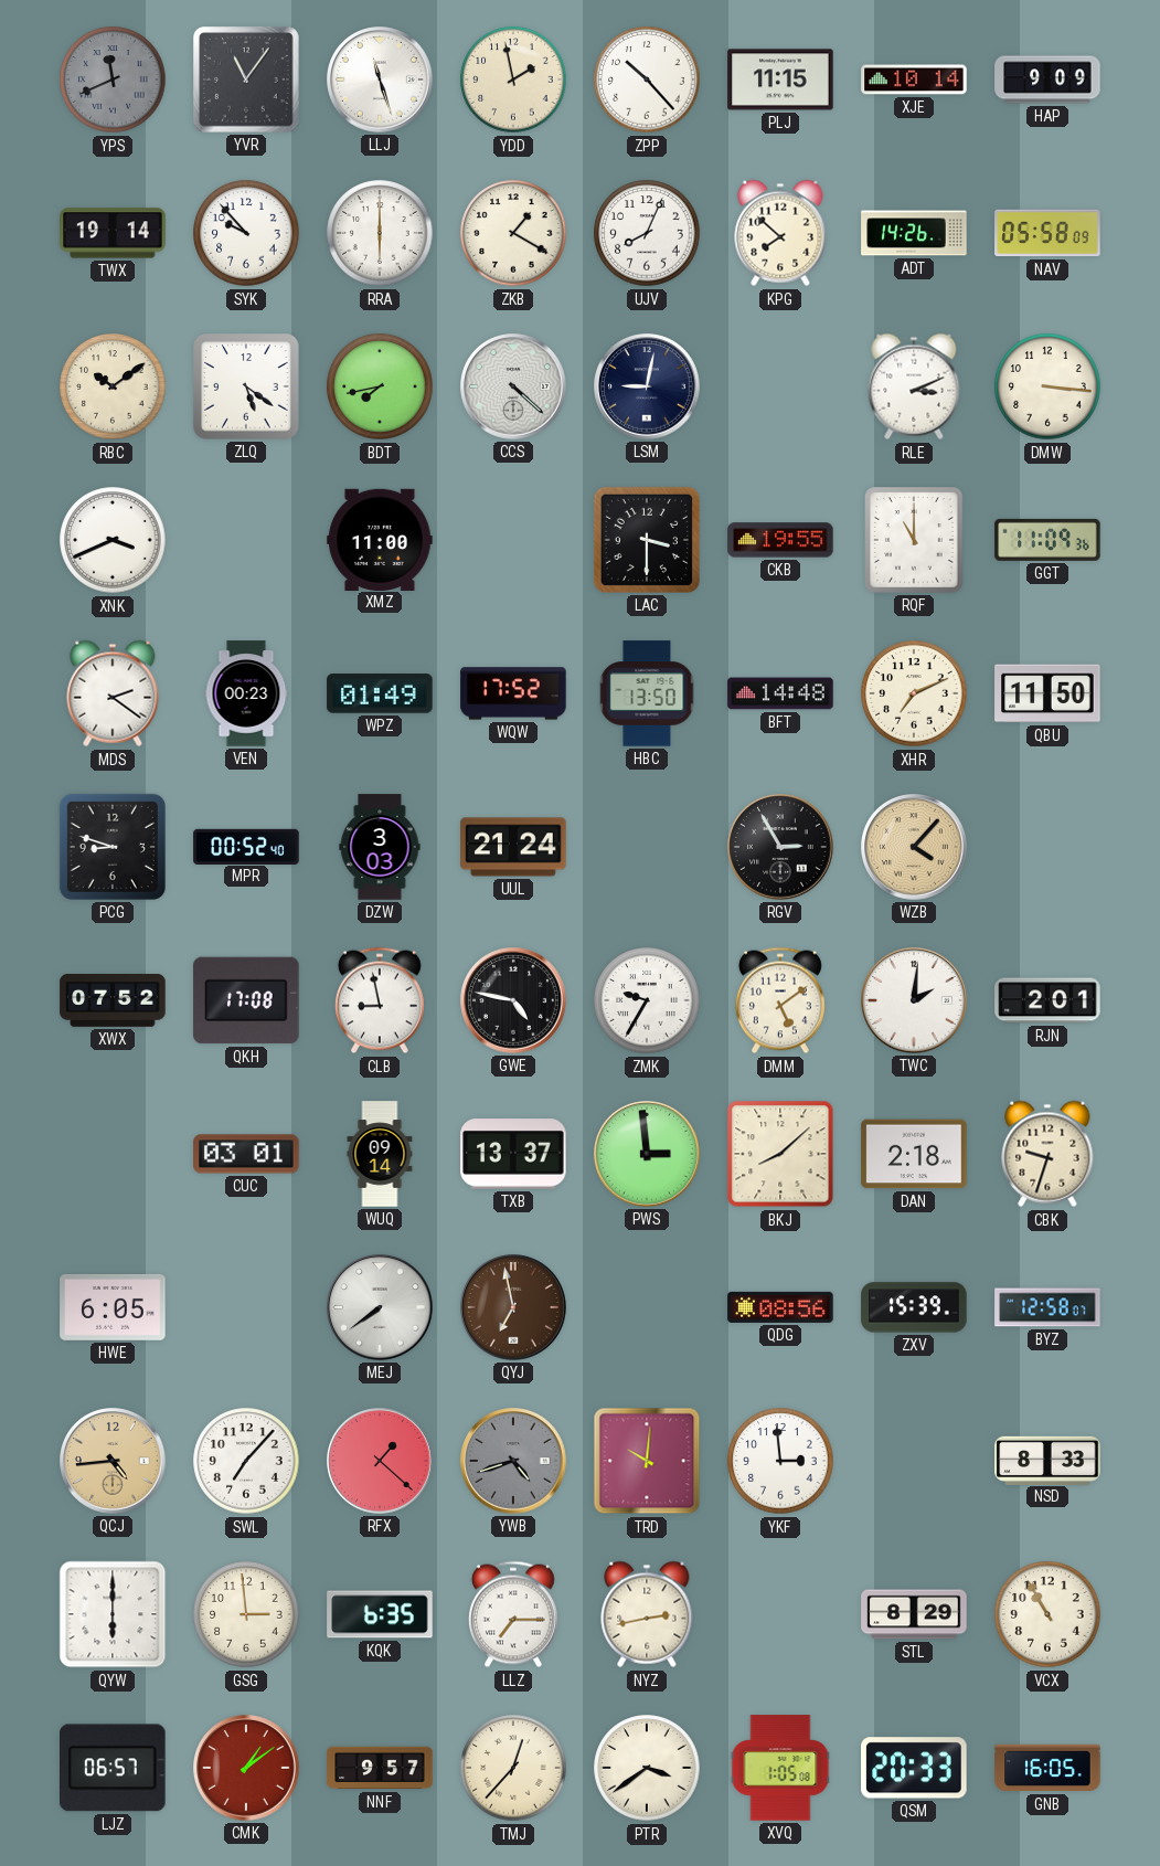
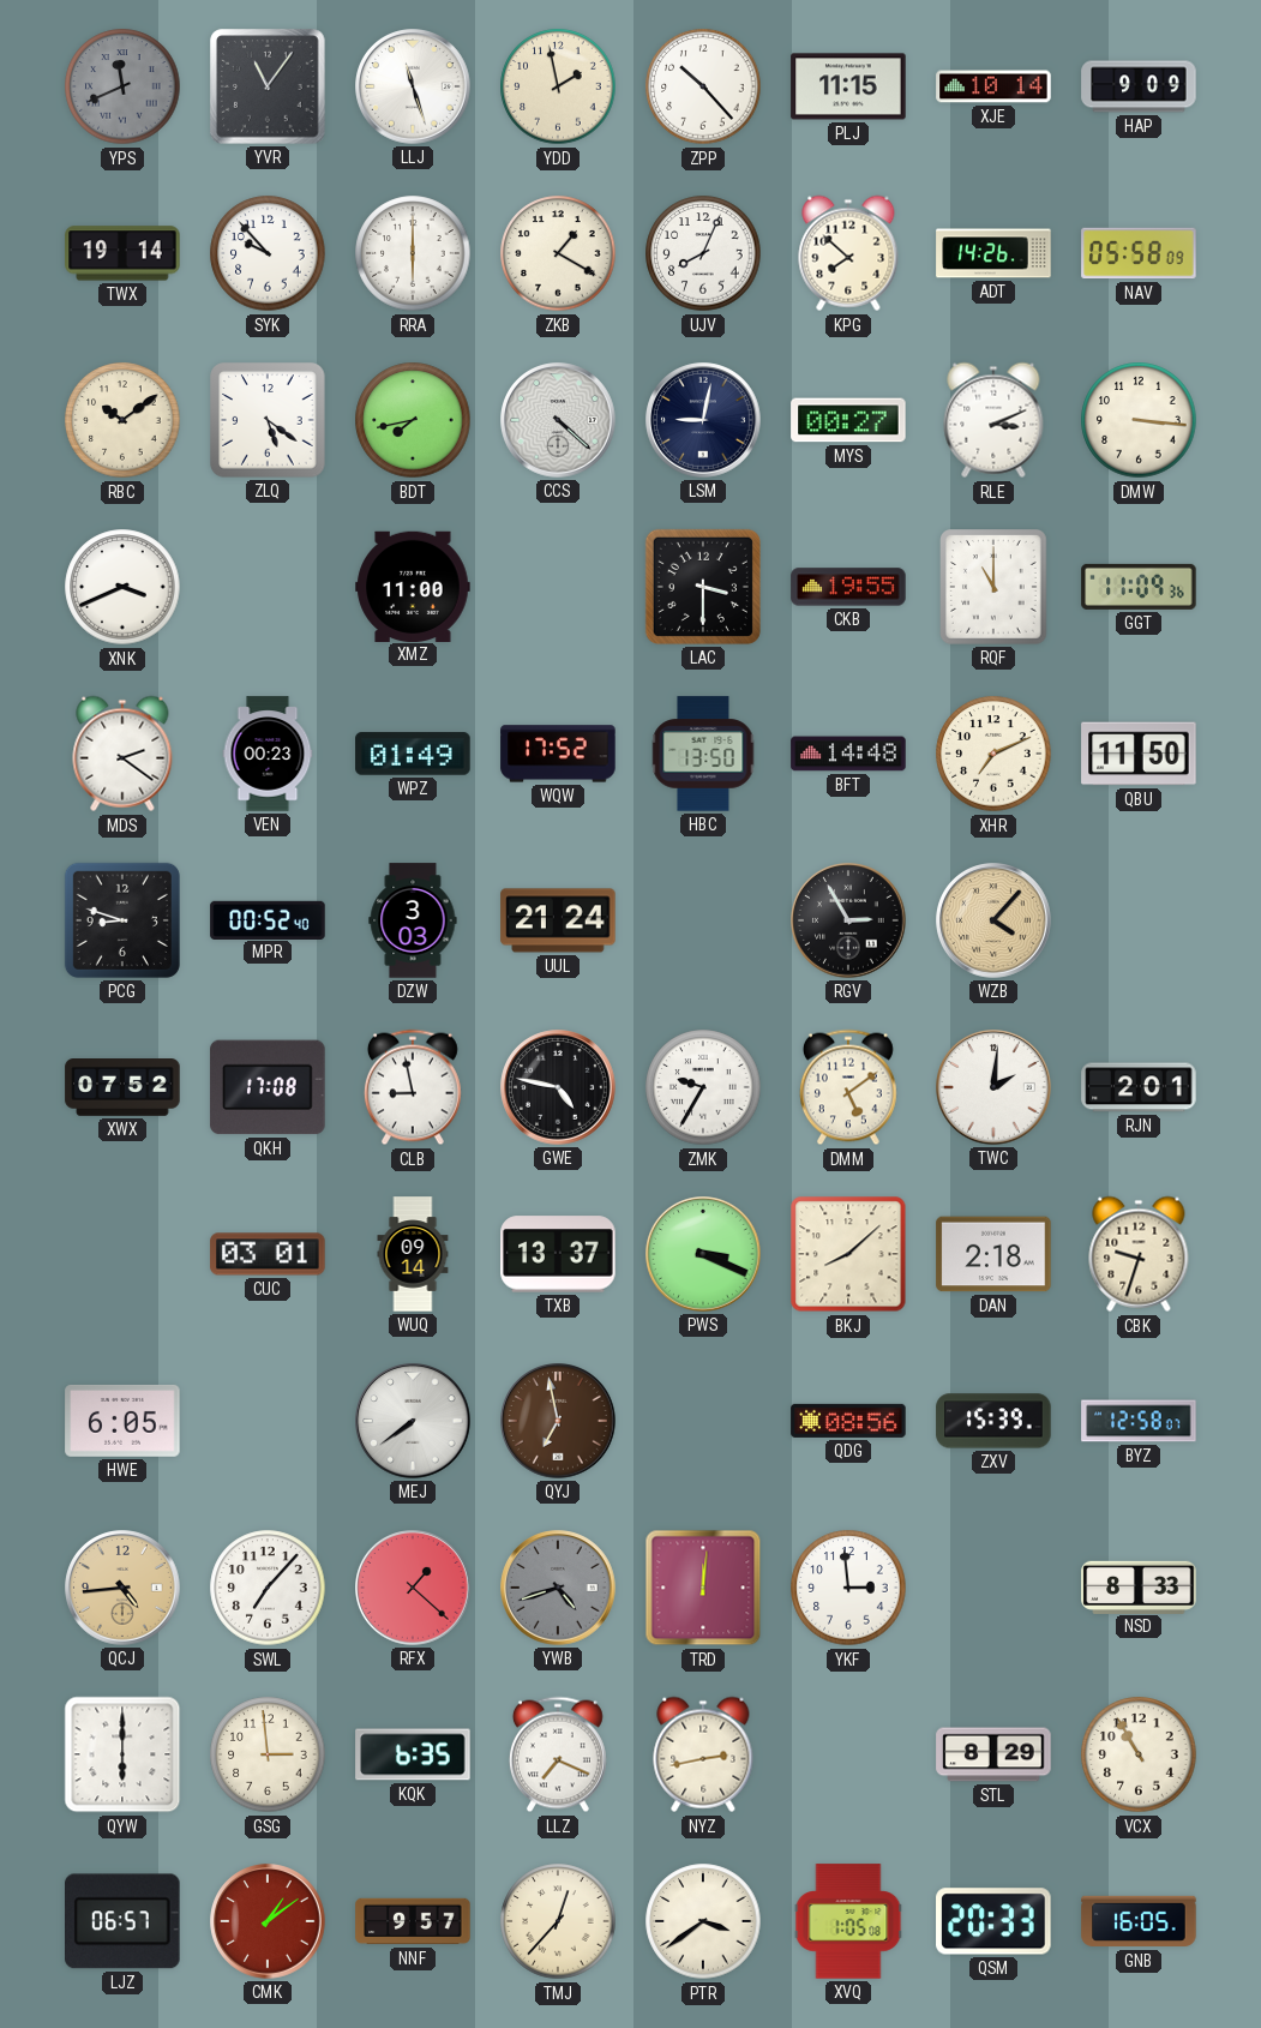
MYS: none -> 00:27 (848, 420)
PWS: 2:59 -> 3:19 (703, 1254)
TRD: 10:01 -> 12:01 (703, 1588)
LLZ: 7:15 -> 7:19 (558, 1754)
